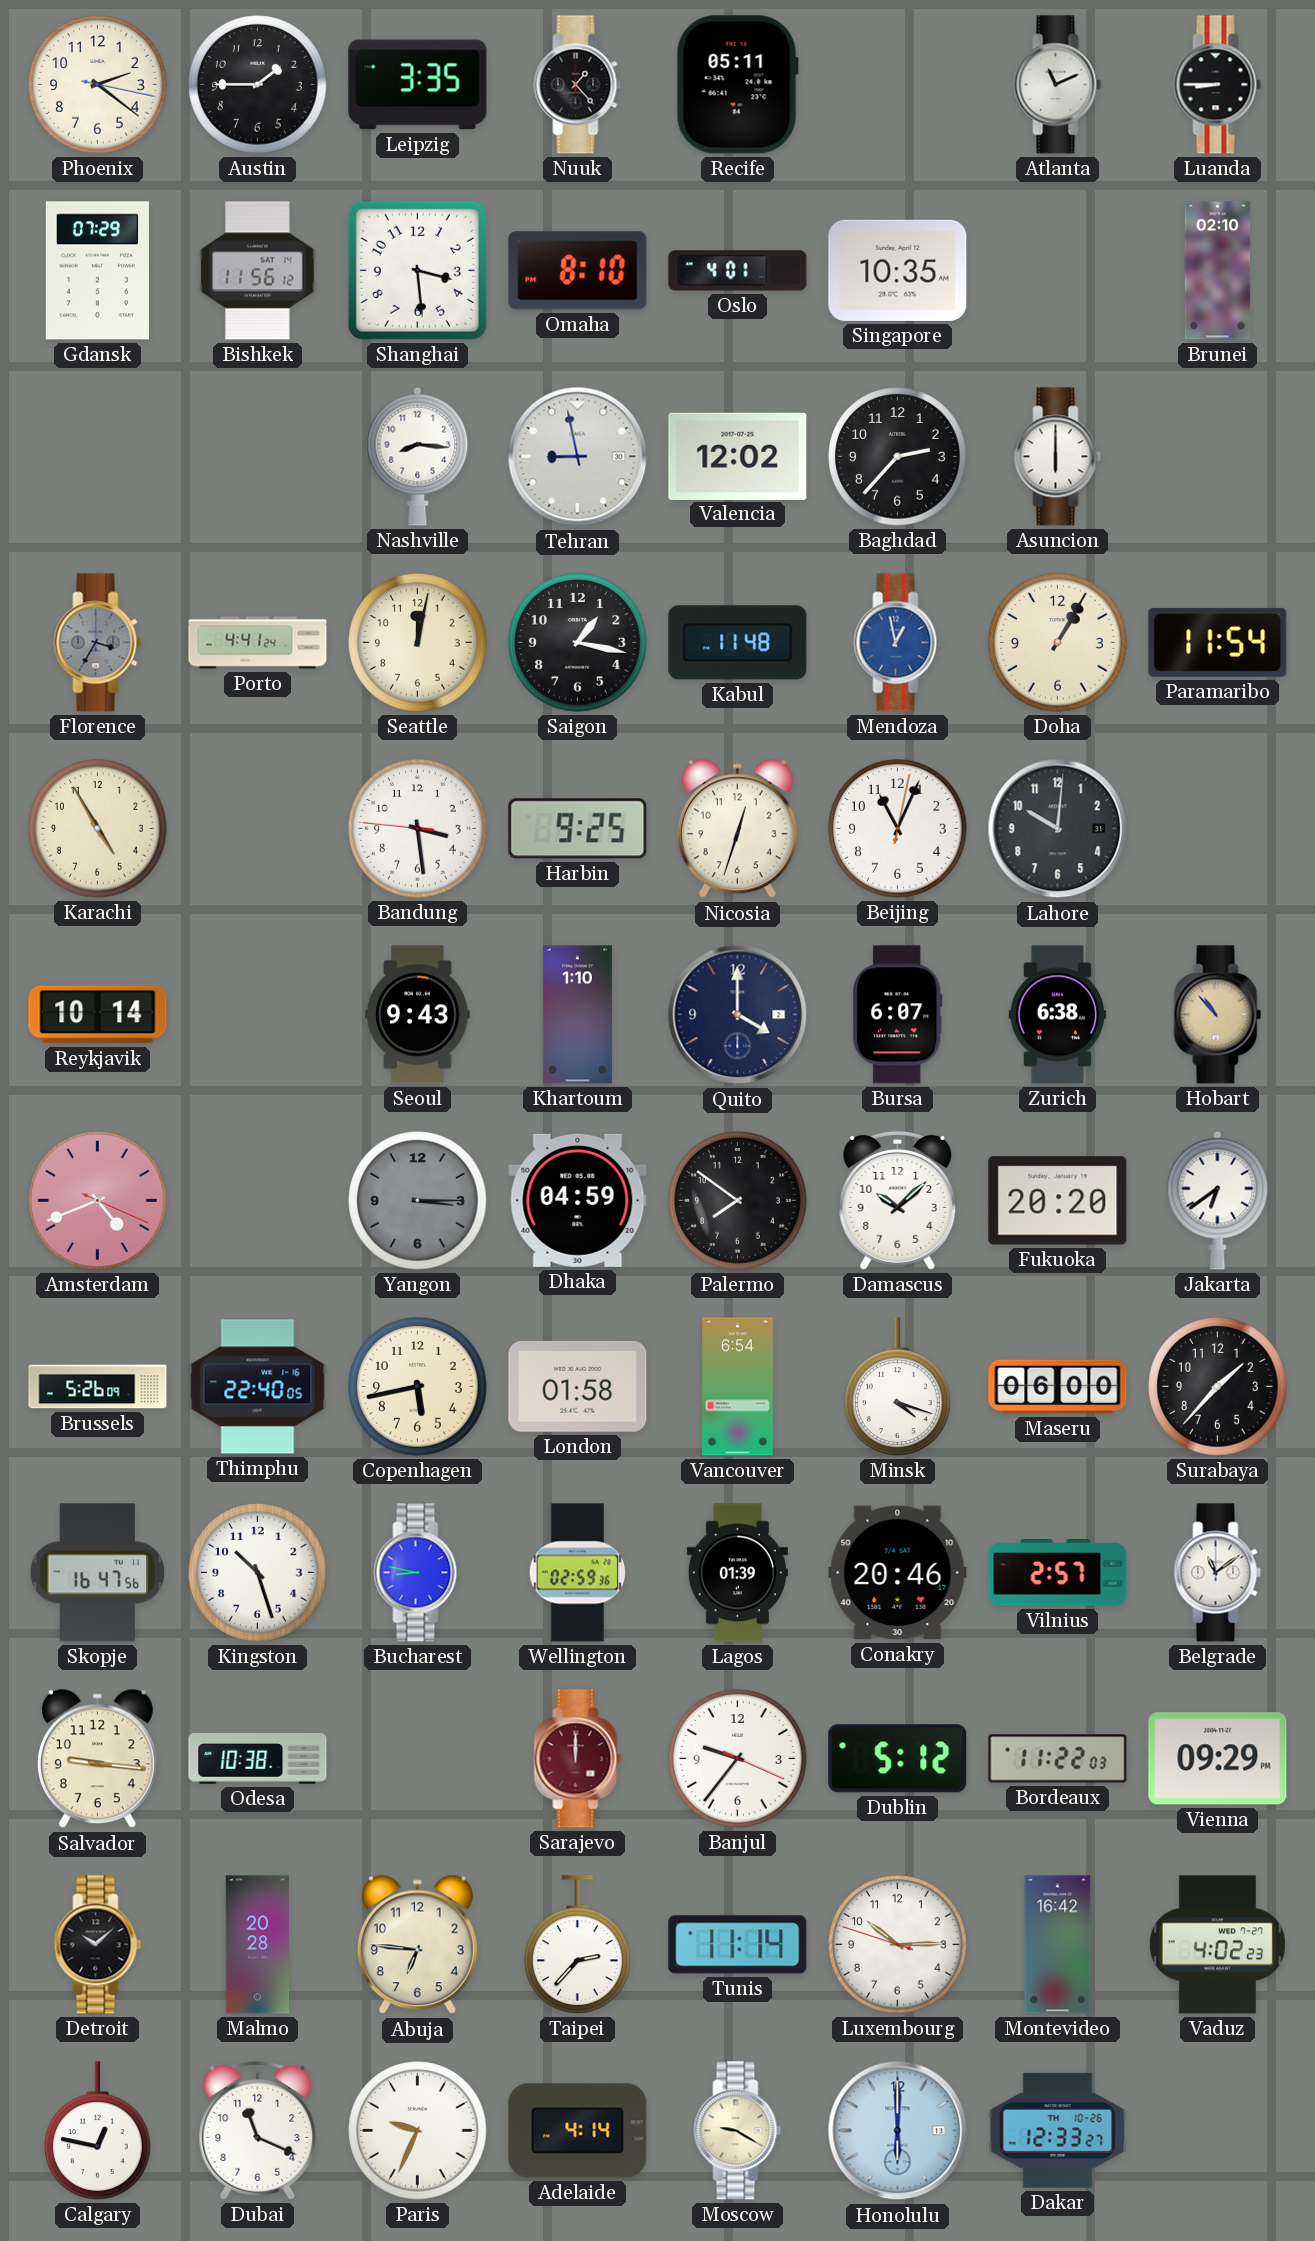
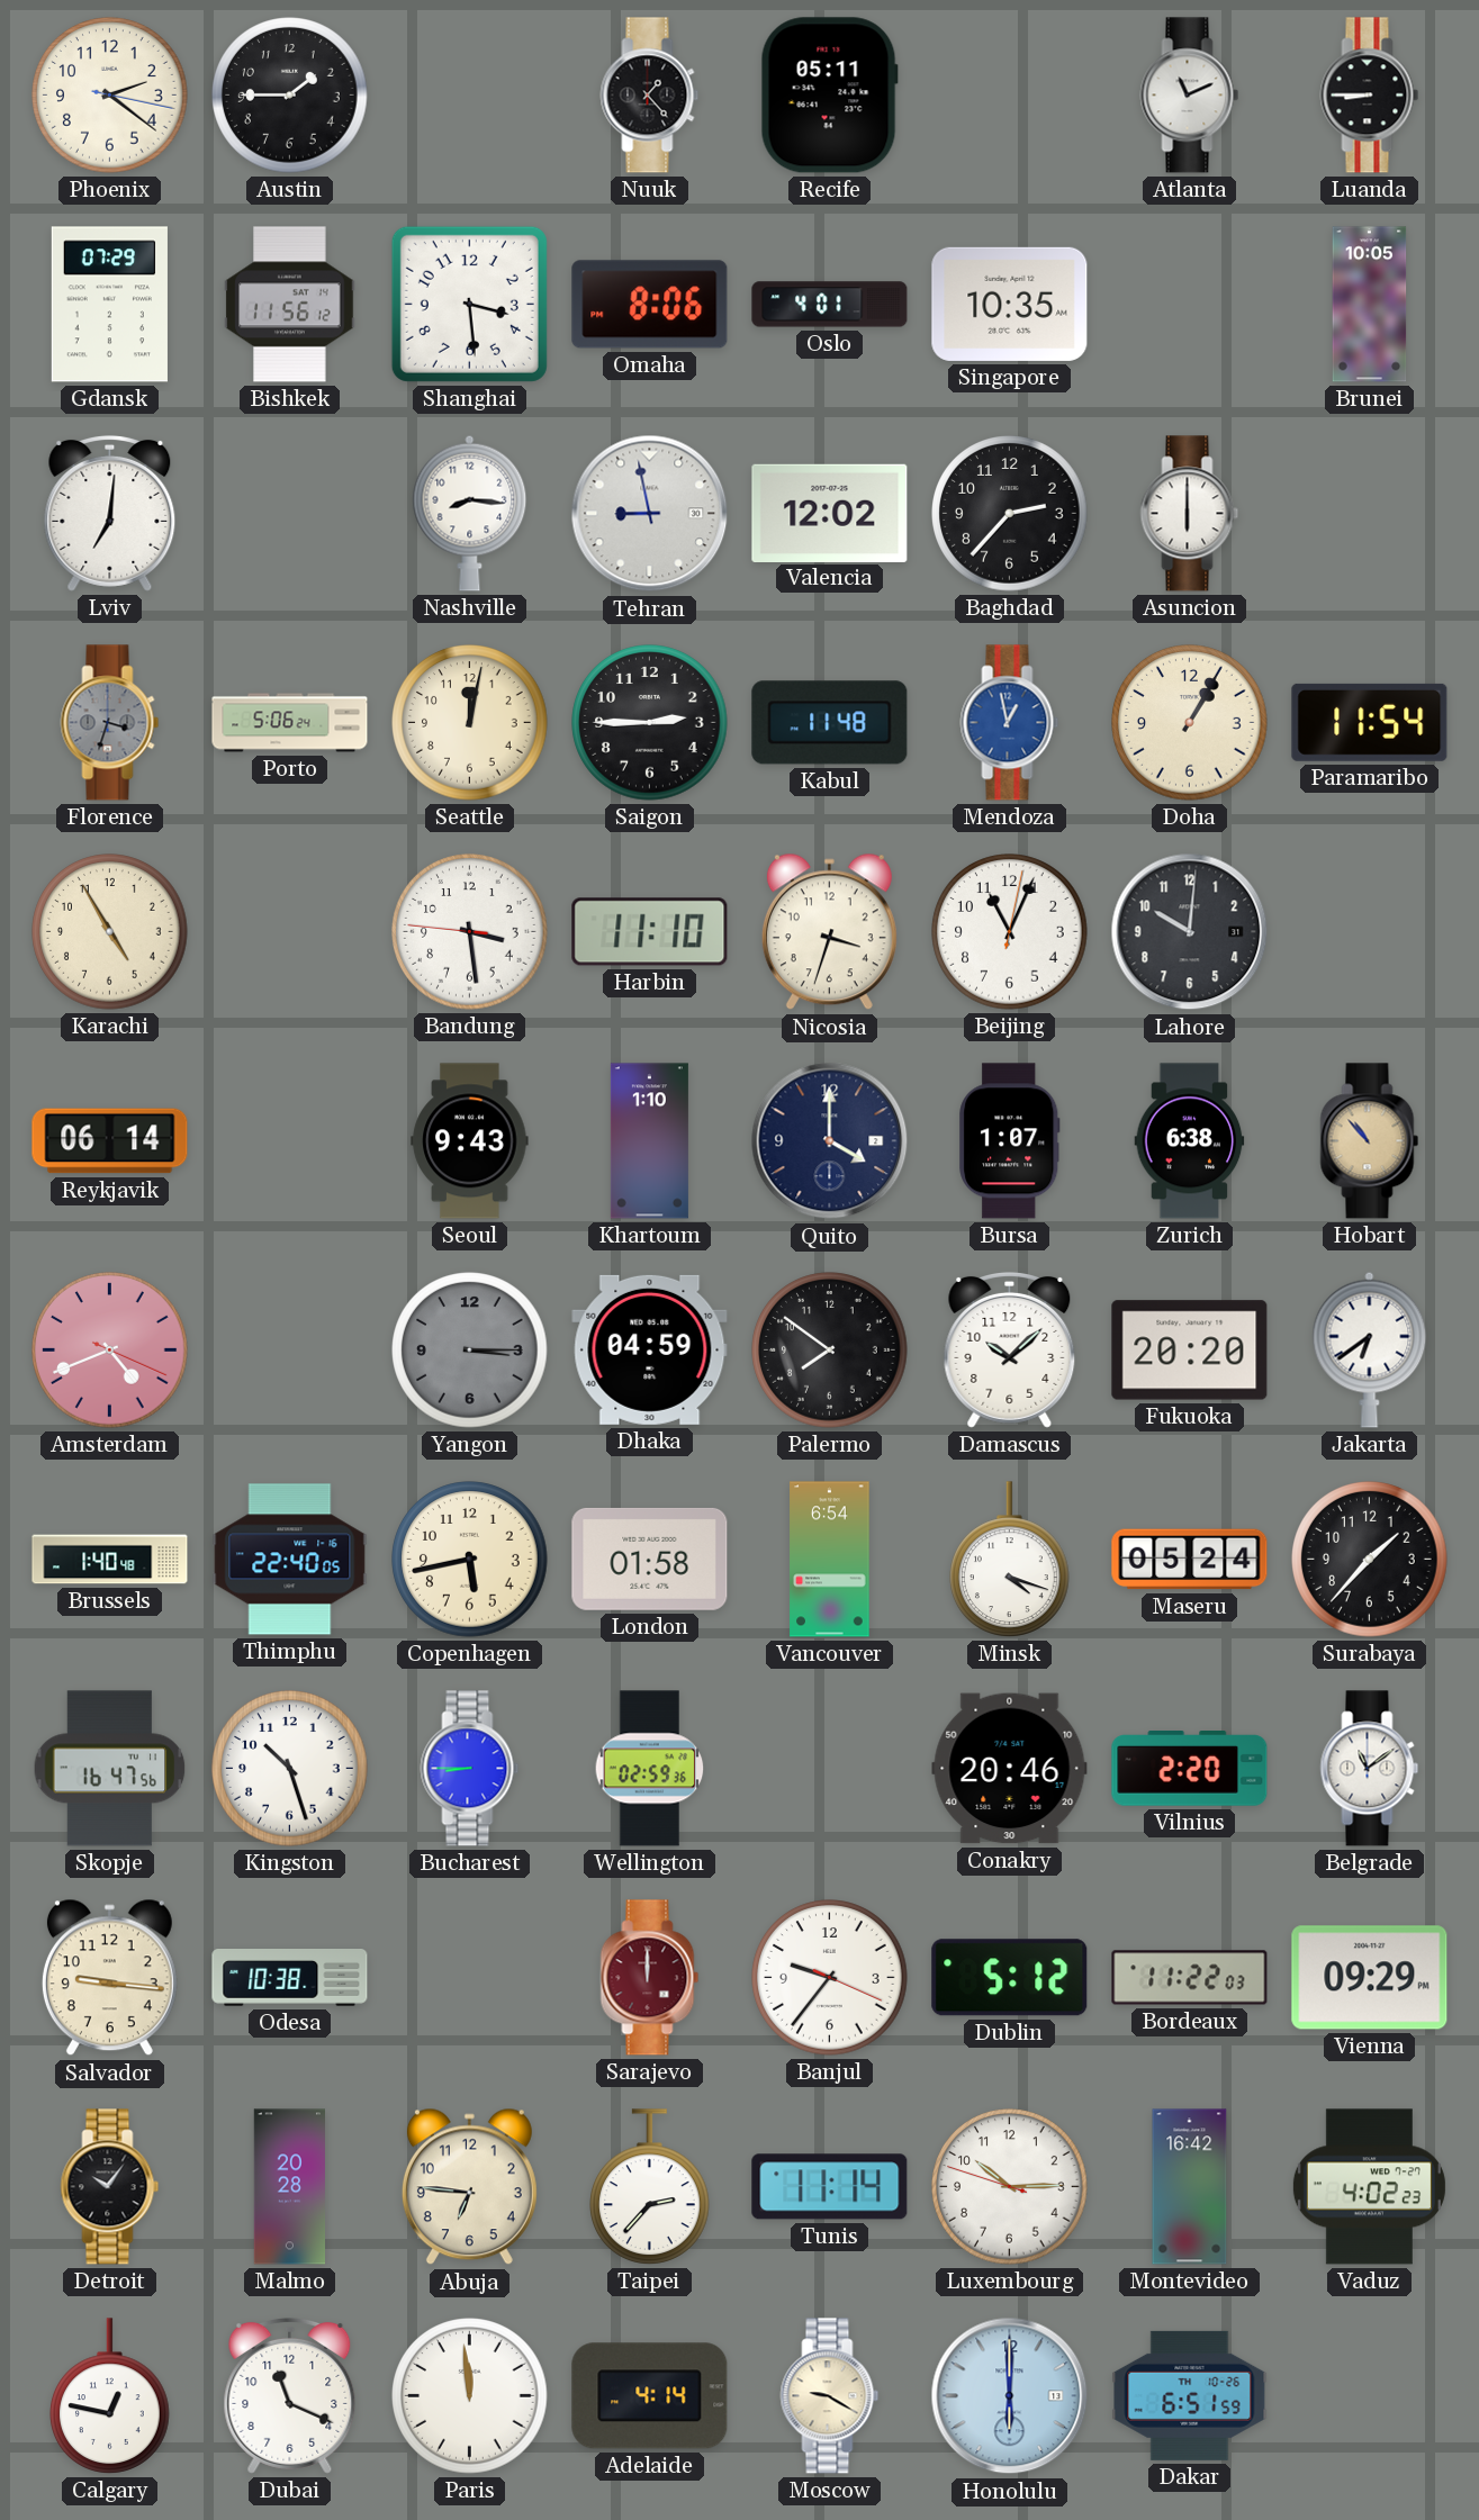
Leipzig: 3:35 -> none (418, 85)
Omaha: 8:10 -> 8:06 (650, 305)
Brunei: 02:10 -> 10:05 (1370, 305)
Lviv: none -> 7:01 (110, 513)
Florence: 3:35 -> 3:33 (110, 723)
Porto: 4:41 -> 5:06 (290, 723)
Saigon: 1:17 -> 2:45 (650, 723)
Harbin: 9:25 -> 11:10 (650, 932)
Nicosia: 12:33 -> 3:33 (829, 932)
Reykjavik: 10:14 -> 06:14 (110, 1141)
Bursa: 6:07 -> 1:07 (1010, 1141)
Brussels: 5:26 -> 1:40 (110, 1560)
Maseru: 06:00 -> 05:24 (1190, 1560)
Bucharest: 8:47 -> 8:45 (470, 1769)
Lagos: 01:39 -> none (737, 1573)
Vilnius: 2:57 -> 2:20 (1190, 1769)
Detroit: 10:08 -> 10:06 (110, 2187)
Paris: 9:34 -> 11:59 (470, 2396)
Dakar: 12:33 -> 6:51 (1190, 2395)
